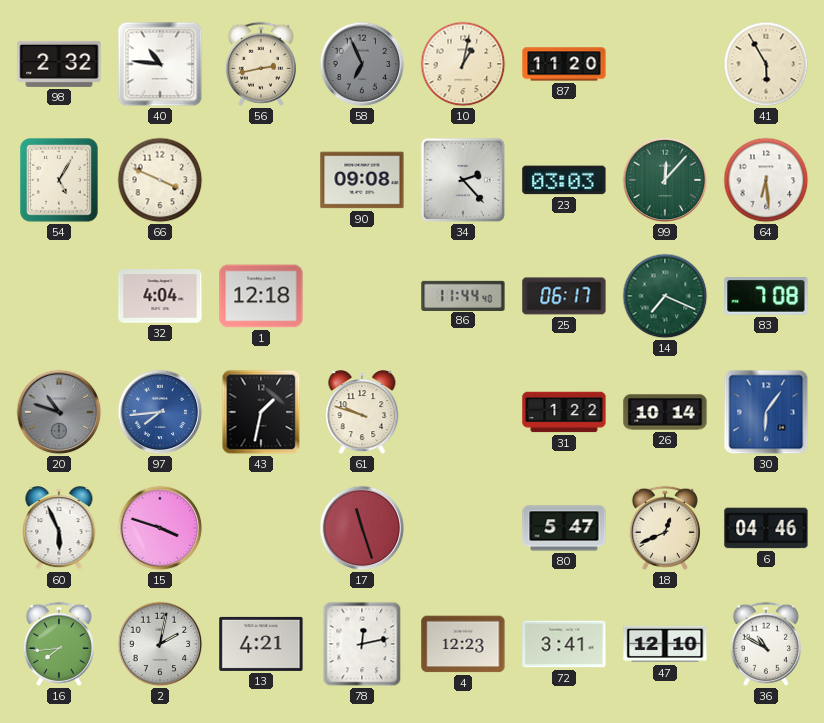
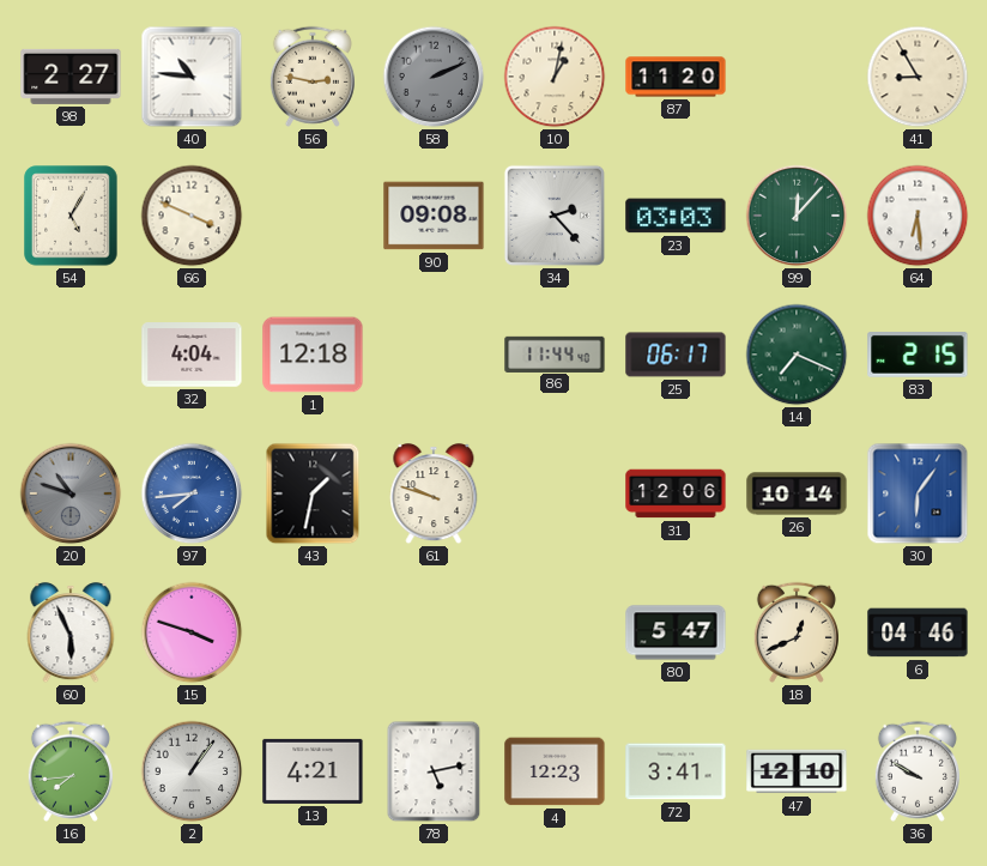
98: 2:32 -> 2:27 (71, 77)
56: 2:43 -> 2:47 (313, 77)
58: 6:56 -> 2:11 (434, 77)
41: 5:55 -> 8:55 (918, 77)
83: 7:08 -> 2:15 (918, 356)
31: 1:22 -> 12:06 (676, 493)
17: 11:27 -> none (362, 528)
2: 2:02 -> 1:06 (192, 771)
78: 12:13 -> 5:13 (434, 771)
36: 10:50 -> 9:50 (918, 771)
